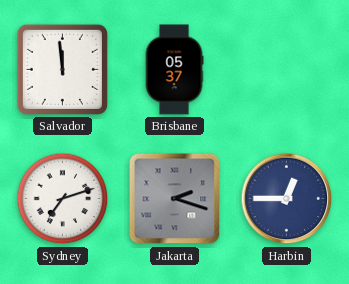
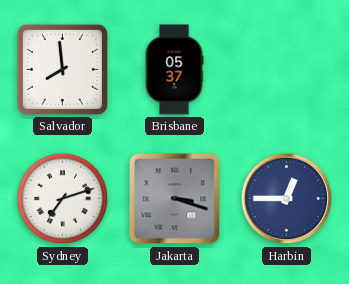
Salvador: 11:59 -> 7:59 (62, 69)
Jakarta: 2:18 -> 3:18 (175, 199)
